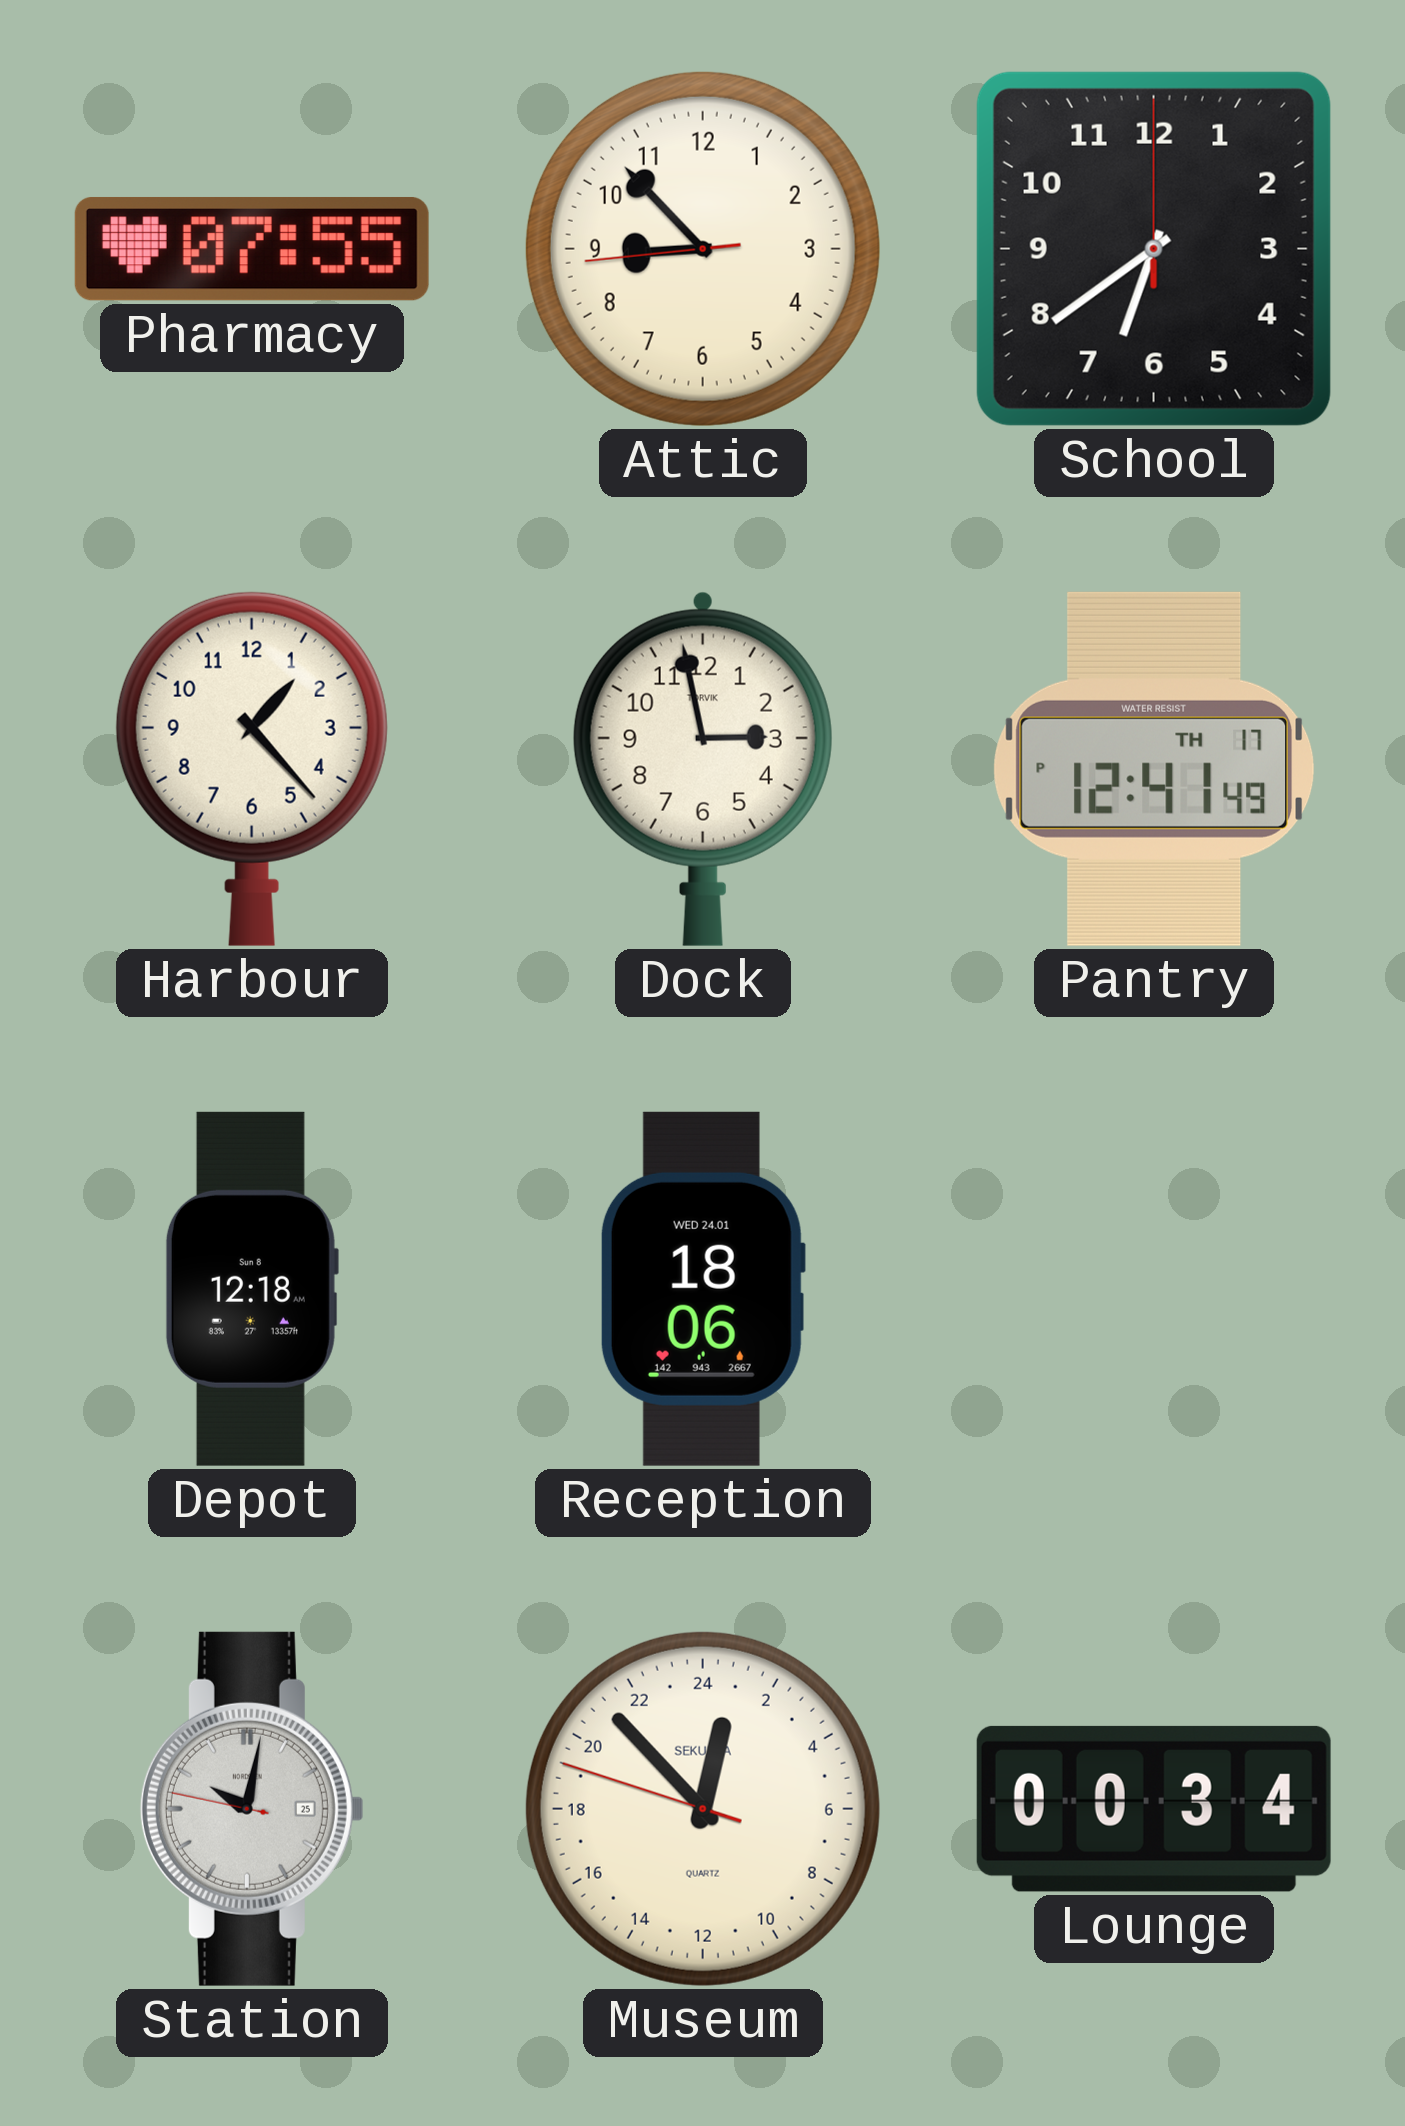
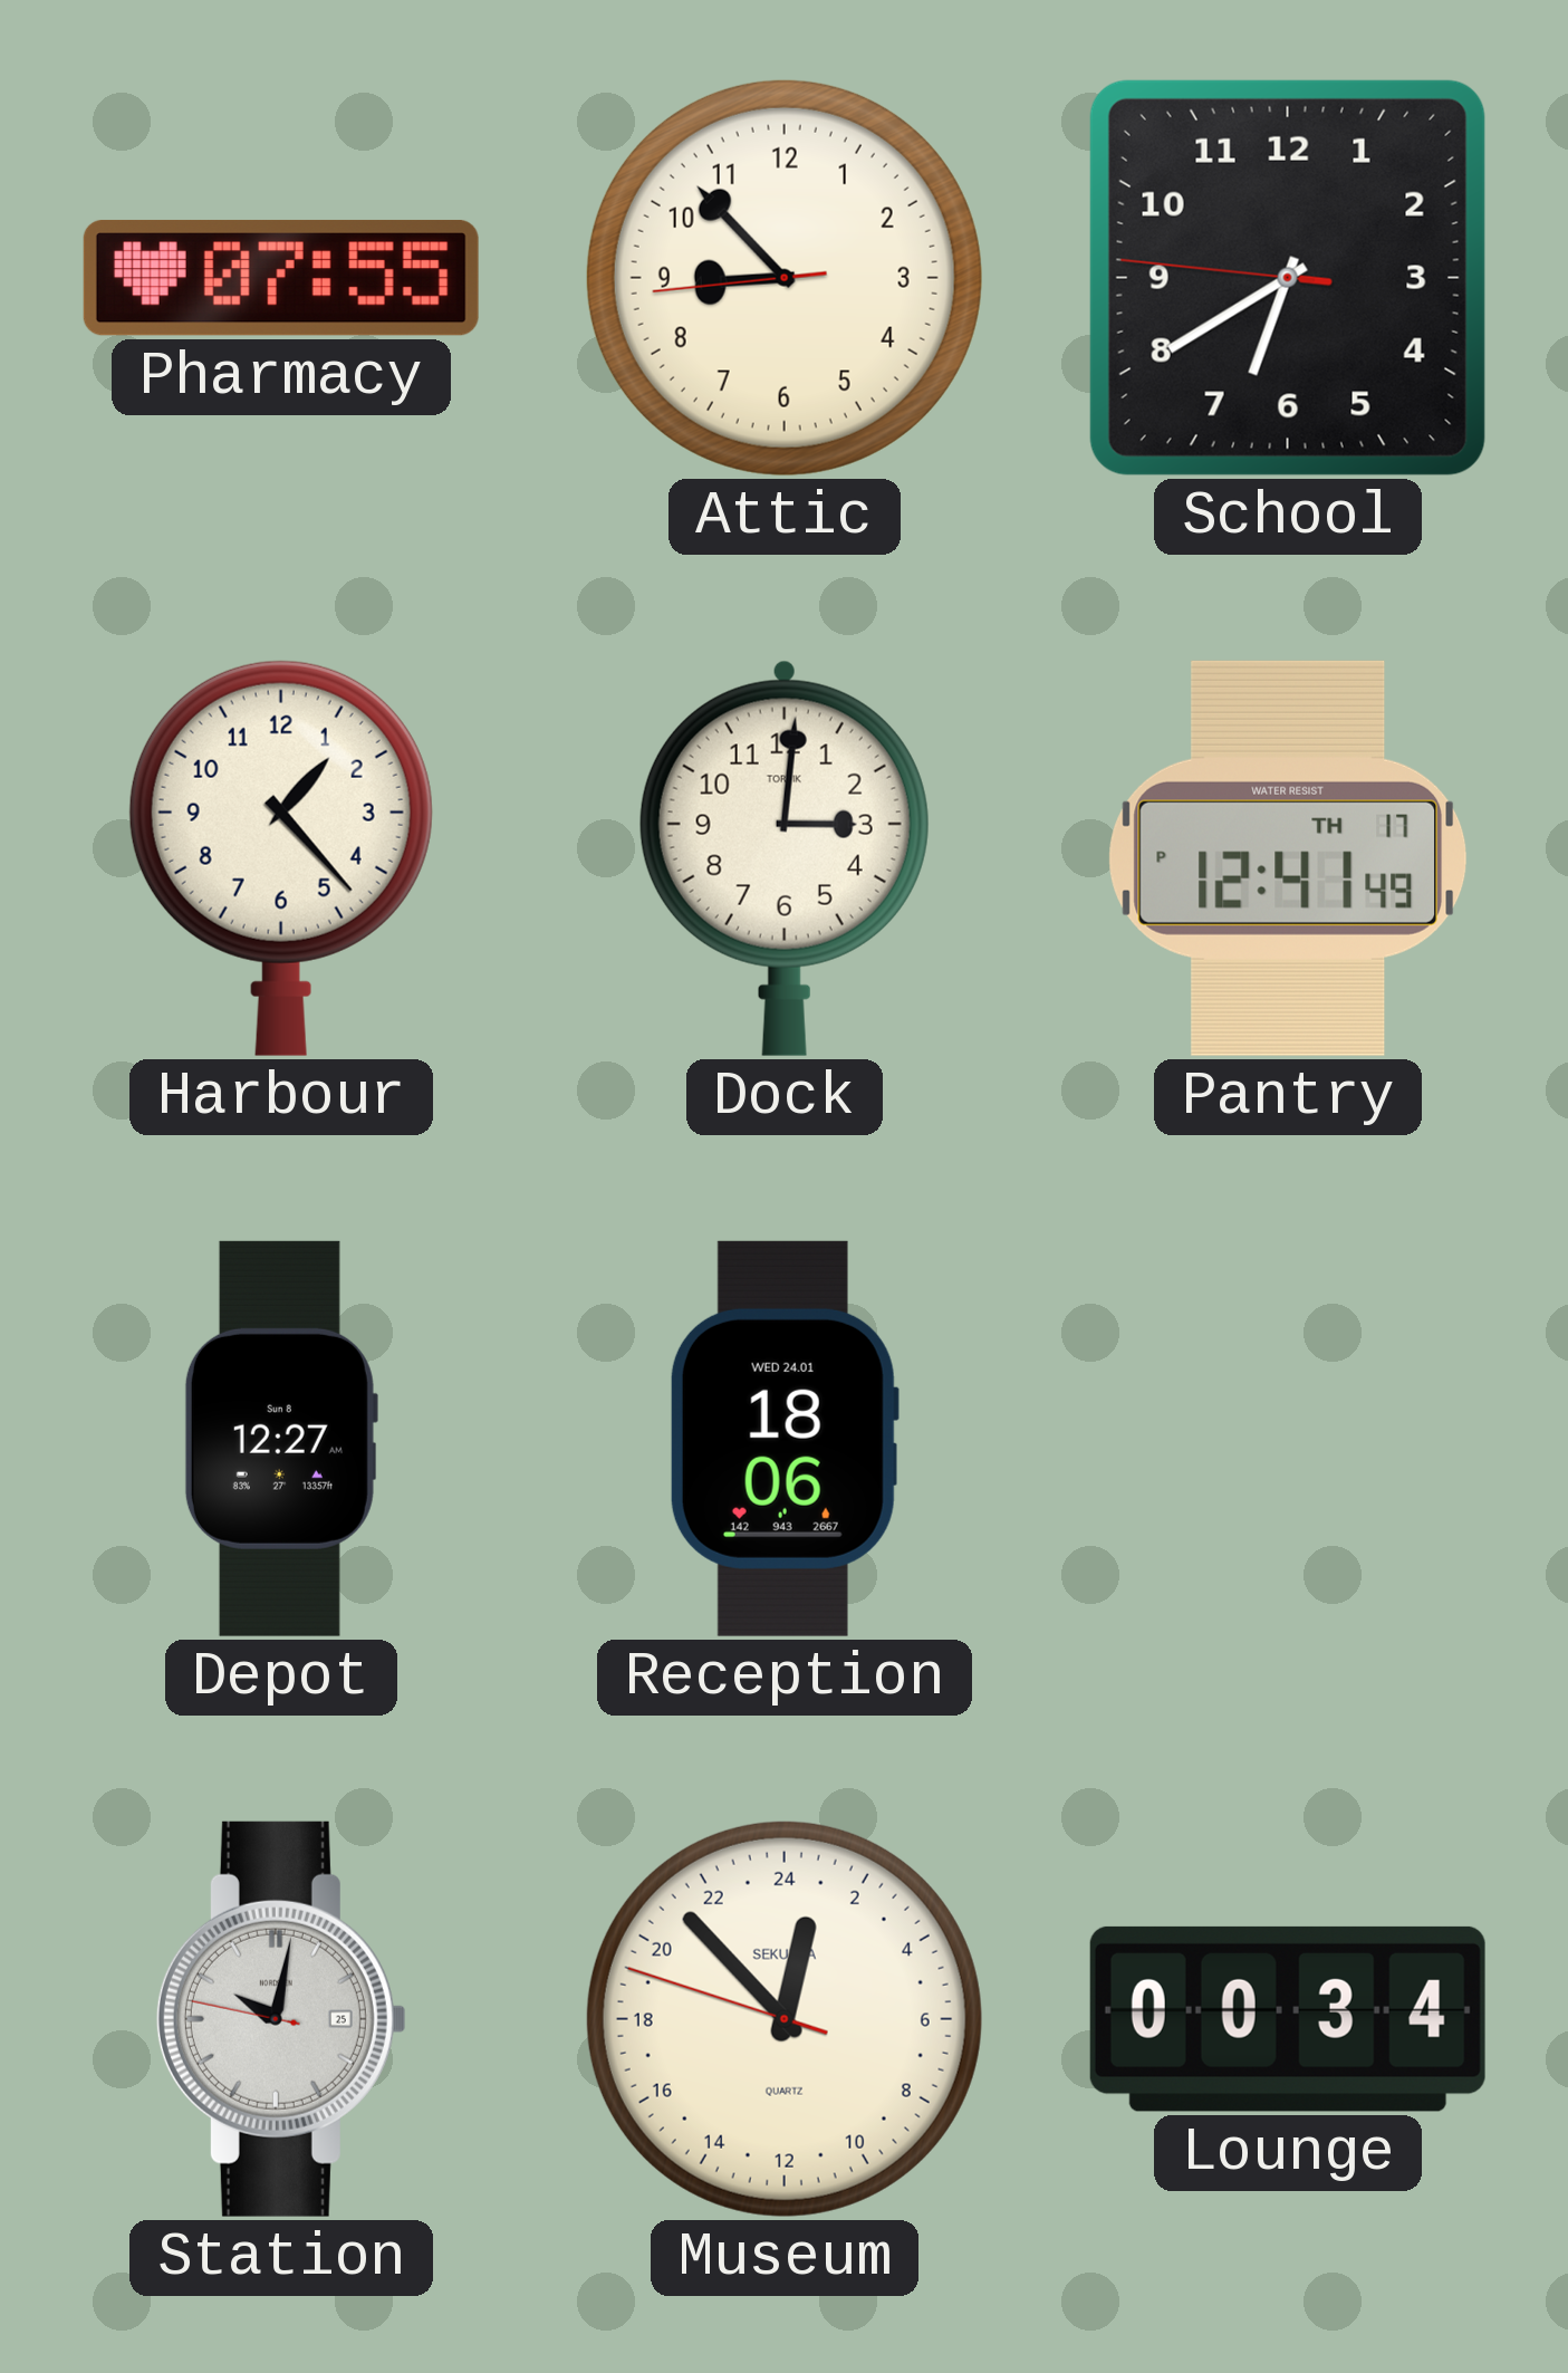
School: 6:39:00 -> 6:39:46 (1288, 278)
Dock: 2:58 -> 3:01 (785, 858)
Depot: 12:18 -> 12:27 (280, 1439)
